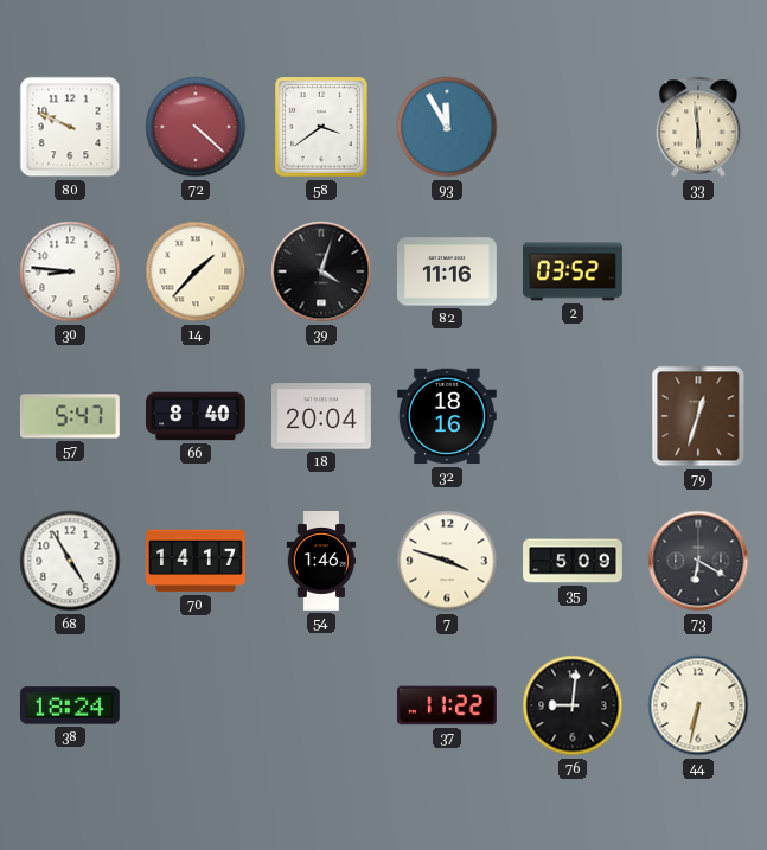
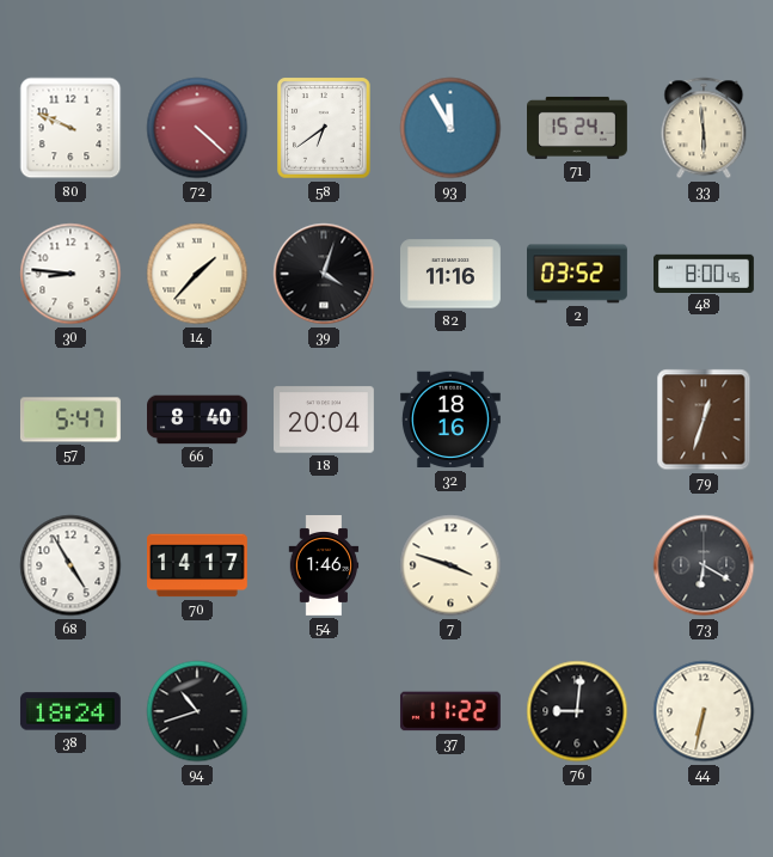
58: 3:39 -> 6:39 (325, 128)
71: none -> 15:24 (578, 128)
48: none -> 8:00 (705, 273)
35: 5:09 -> none (573, 561)
94: none -> 10:42 (197, 711)
